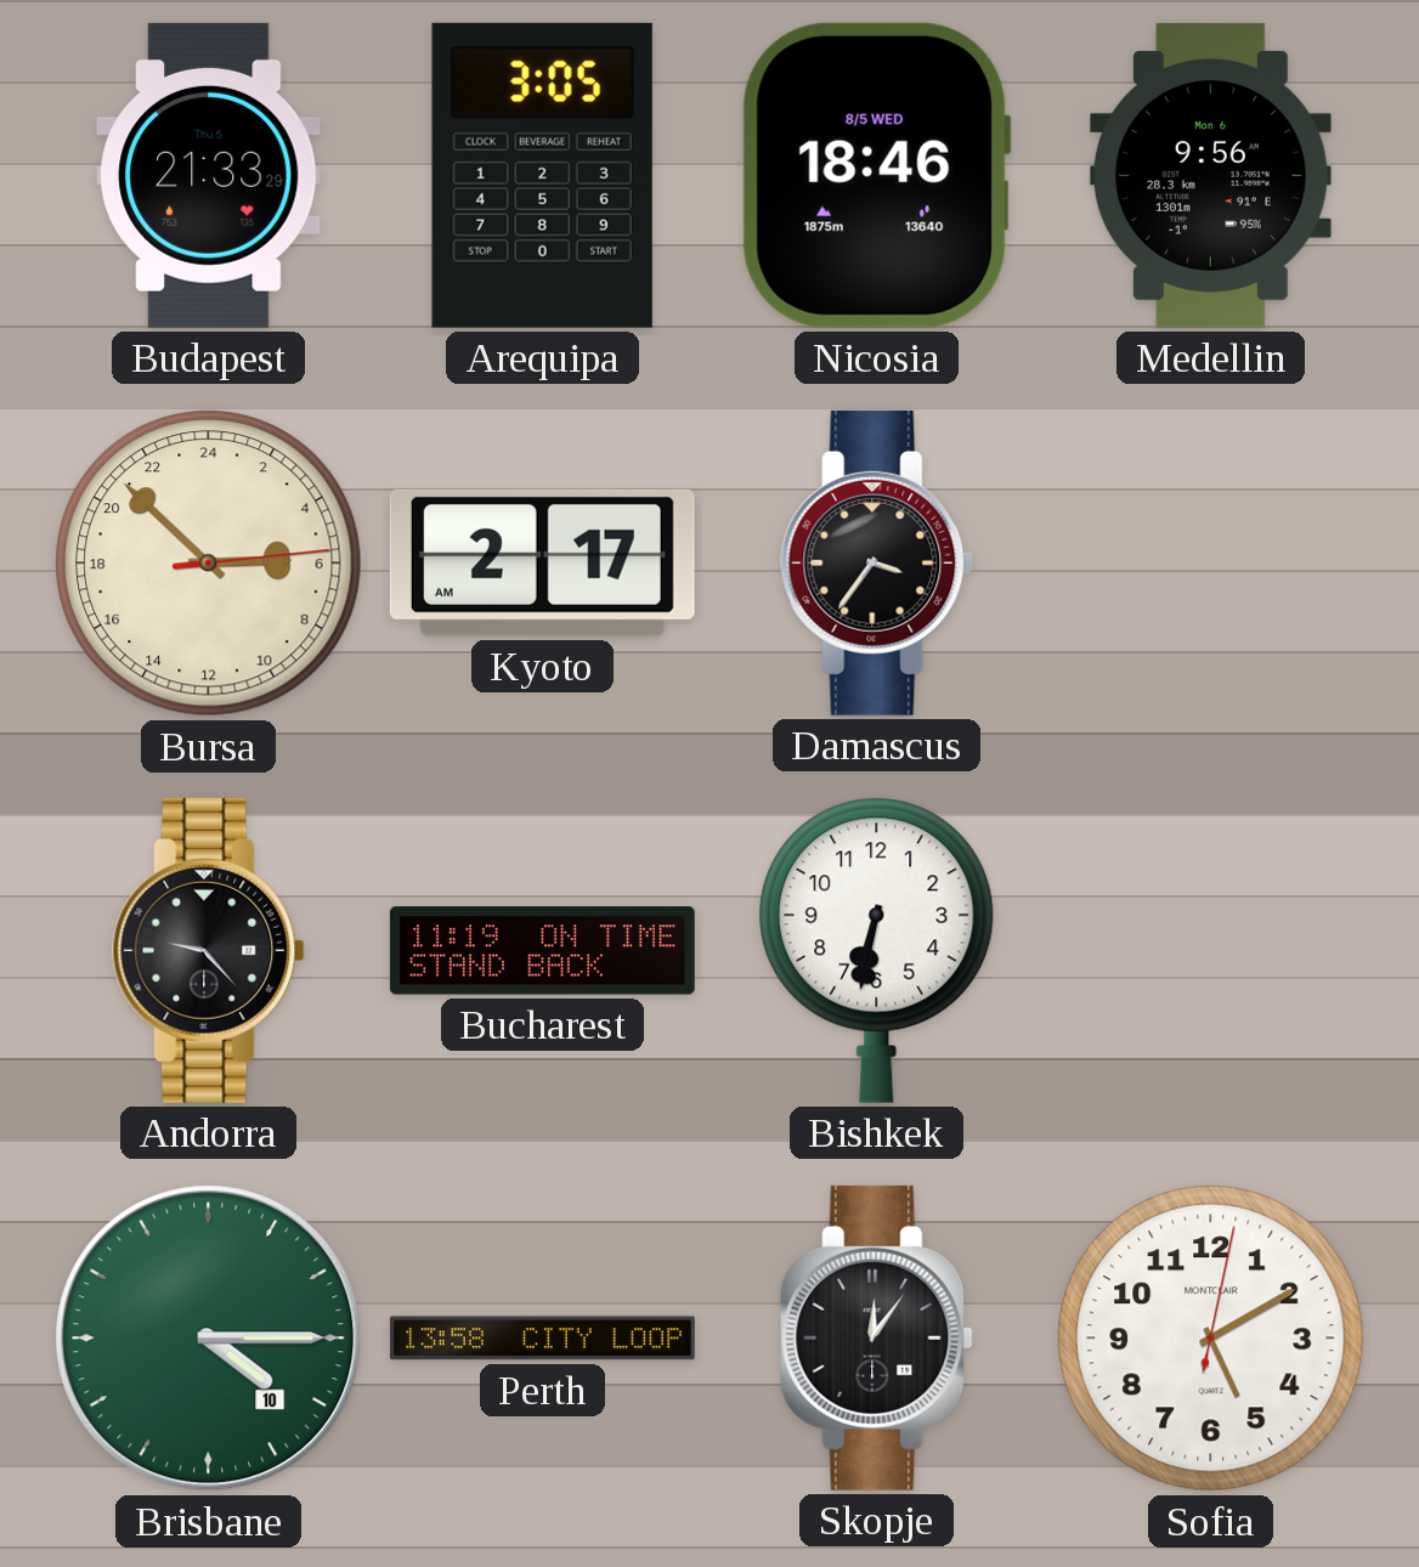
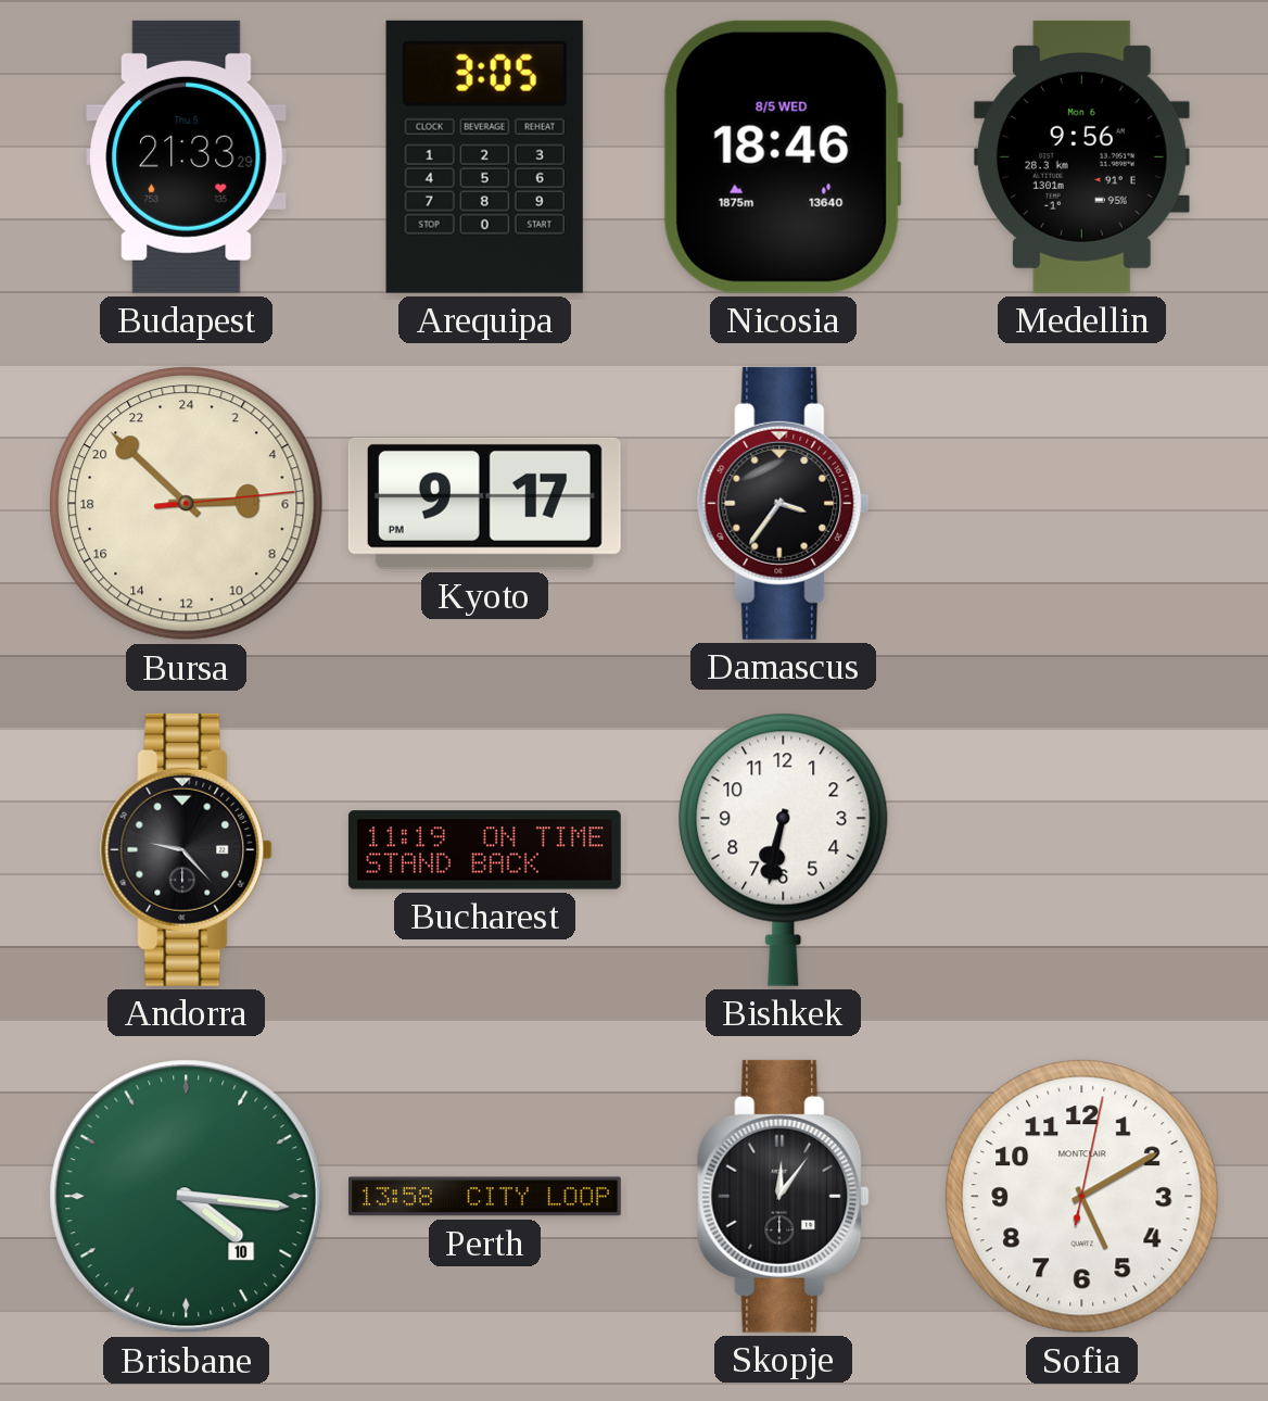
Kyoto: 2:17 -> 9:17 (484, 503)
Brisbane: 4:15 -> 4:16 (187, 1197)
